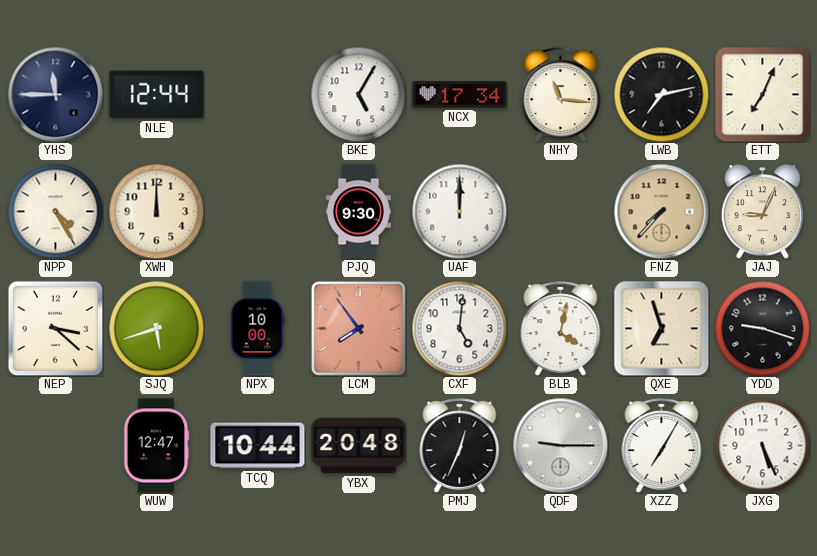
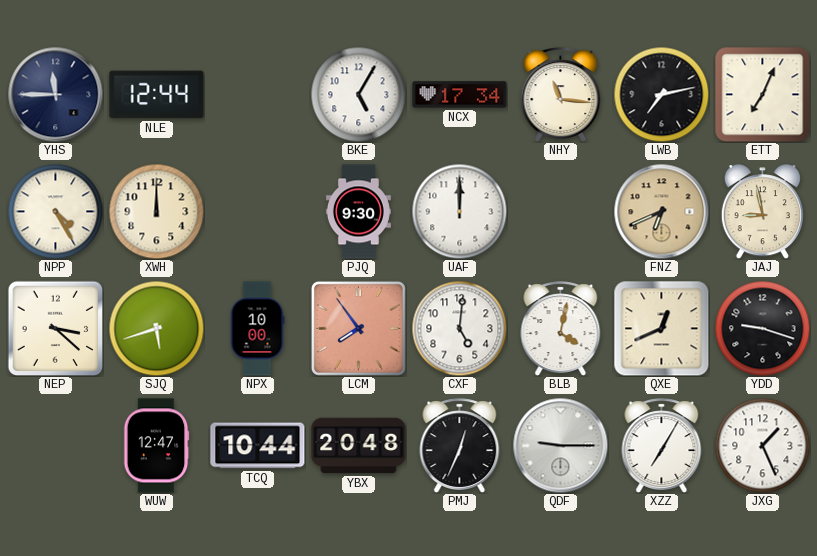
FNZ: 7:37 -> 6:41 (661, 211)
JAJ: 9:04 -> 8:58 (762, 212)
QXE: 6:57 -> 12:41 (662, 329)
JXG: 5:26 -> 1:26 (762, 445)
